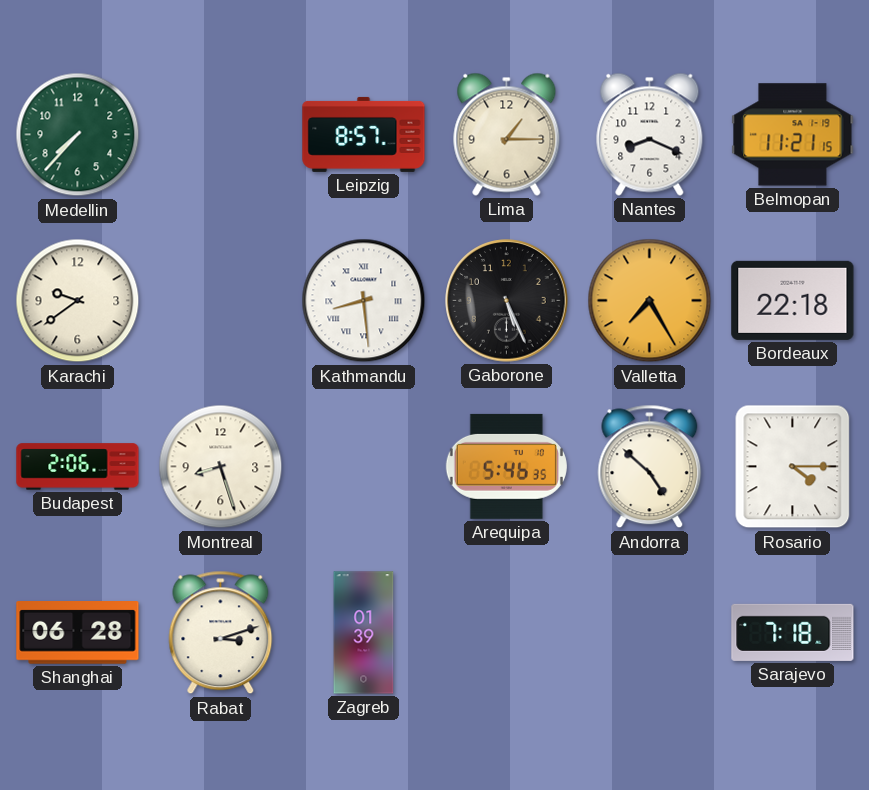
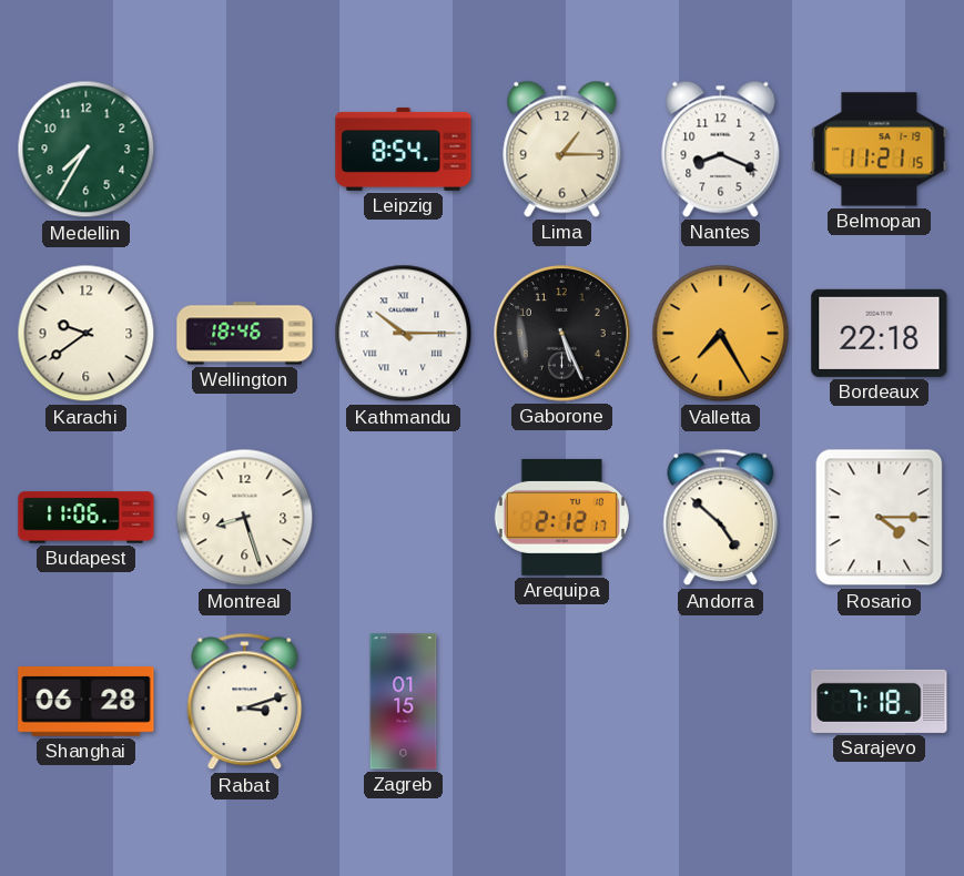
Medellin: 7:37 -> 7:35 (87, 150)
Leipzig: 8:57 -> 8:54 (404, 149)
Wellington: none -> 18:46 (245, 334)
Kathmandu: 8:29 -> 10:15 (404, 334)
Budapest: 2:06 -> 11:06 (87, 518)
Arequipa: 5:46 -> 2:12 (561, 517)
Zagreb: 01:39 -> 01:15 (404, 702)
